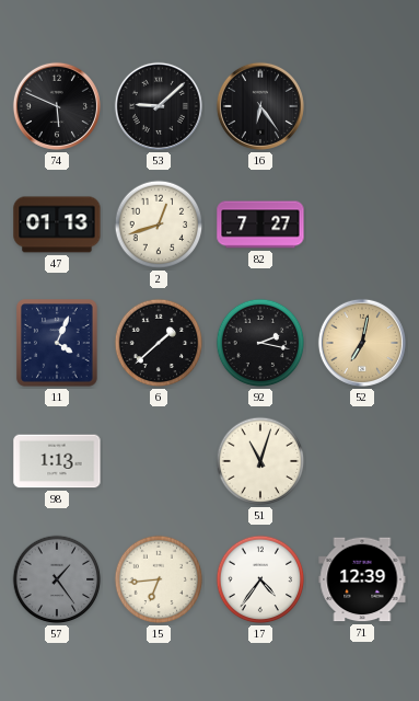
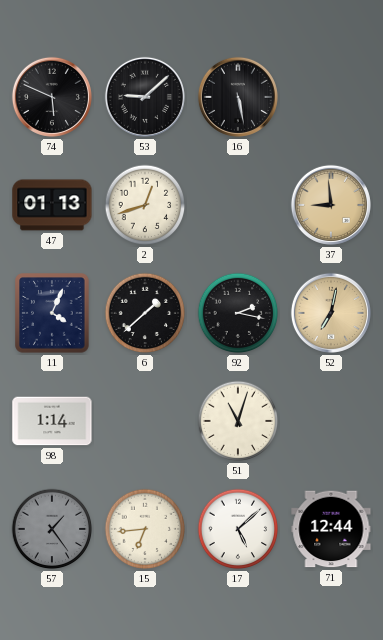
16: 6:24 -> 5:28 (238, 97)
82: 7:27 -> none (260, 225)
37: none -> 8:59 (331, 205)
98: 1:13 -> 1:14 (52, 421)
17: 4:36 -> 5:08 (238, 529)
71: 12:39 -> 12:44 (331, 529)
